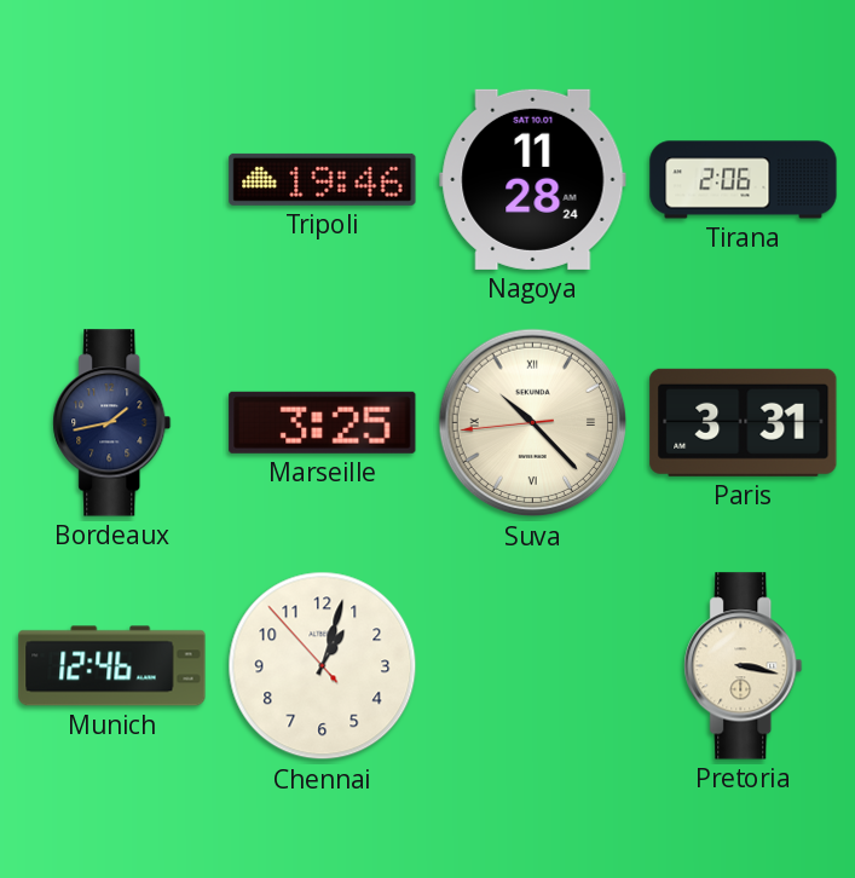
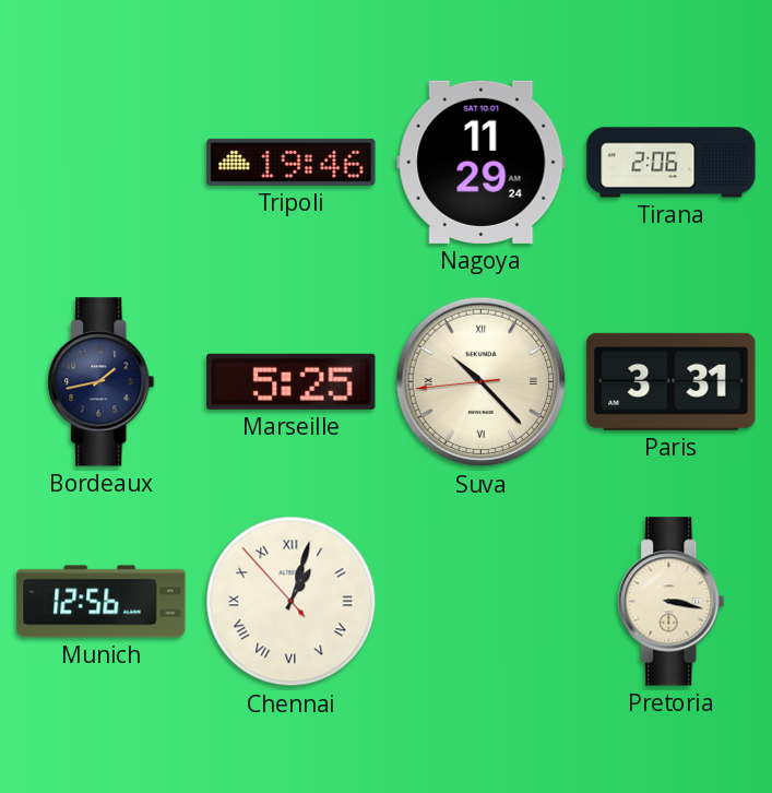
Nagoya: 11:28 -> 11:29 (482, 162)
Marseille: 3:25 -> 5:25 (292, 381)
Munich: 12:46 -> 12:56 (102, 602)
Chennai numerals: Arabic -> Roman (292, 602)
